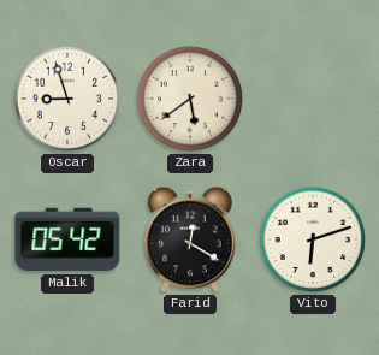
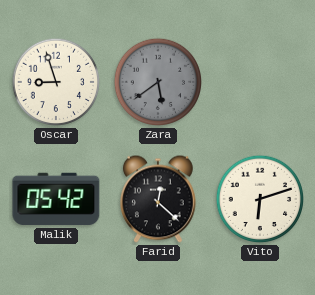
Zara dial: cream -> grey (158, 82)
Farid: 12:20 -> 12:22 (159, 199)
